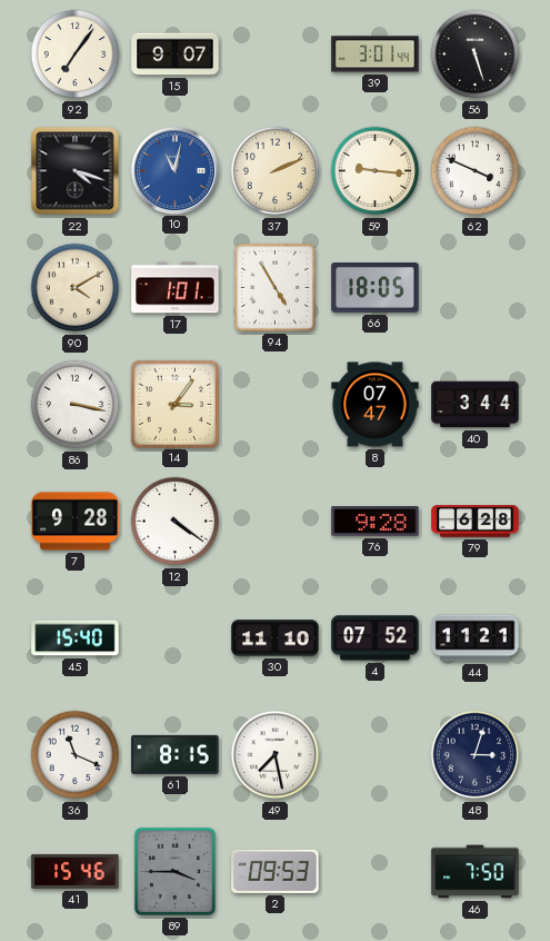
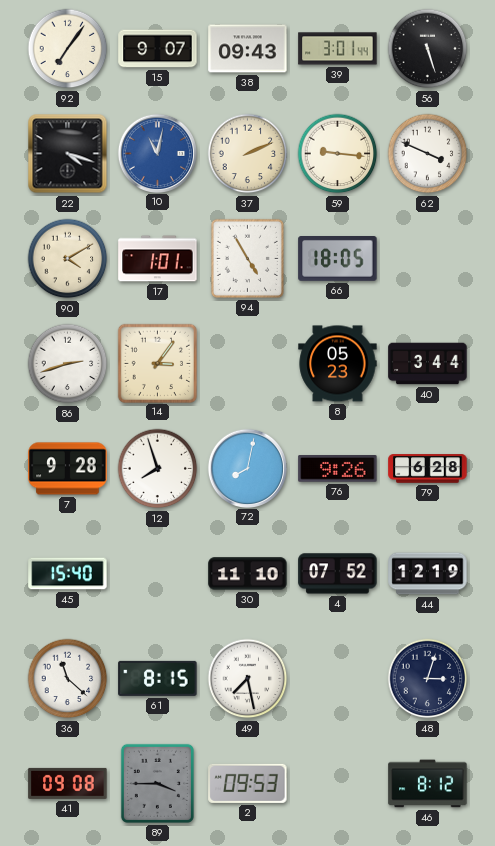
38: none -> 09:43 (248, 49)
86: 3:17 -> 2:42 (68, 364)
8: 07:47 -> 05:23 (338, 364)
12: 4:21 -> 7:57 (158, 469)
72: none -> 8:02 (247, 468)
76: 9:28 -> 9:26 (338, 469)
44: 11:21 -> 12:19 (428, 574)
36: 11:19 -> 11:22 (68, 679)
41: 15:46 -> 09:08 (68, 783)
46: 7:50 -> 8:12 (428, 784)
